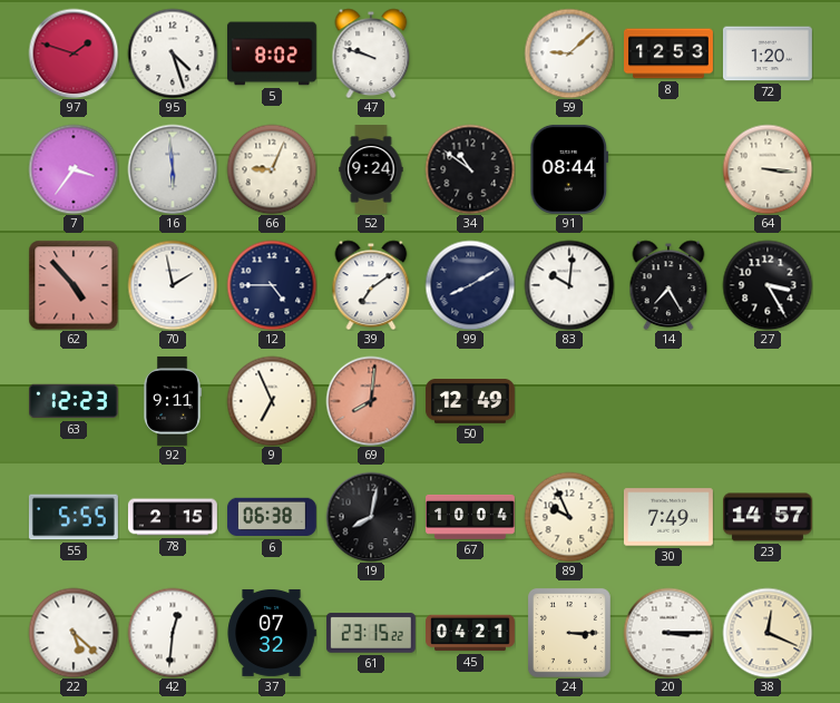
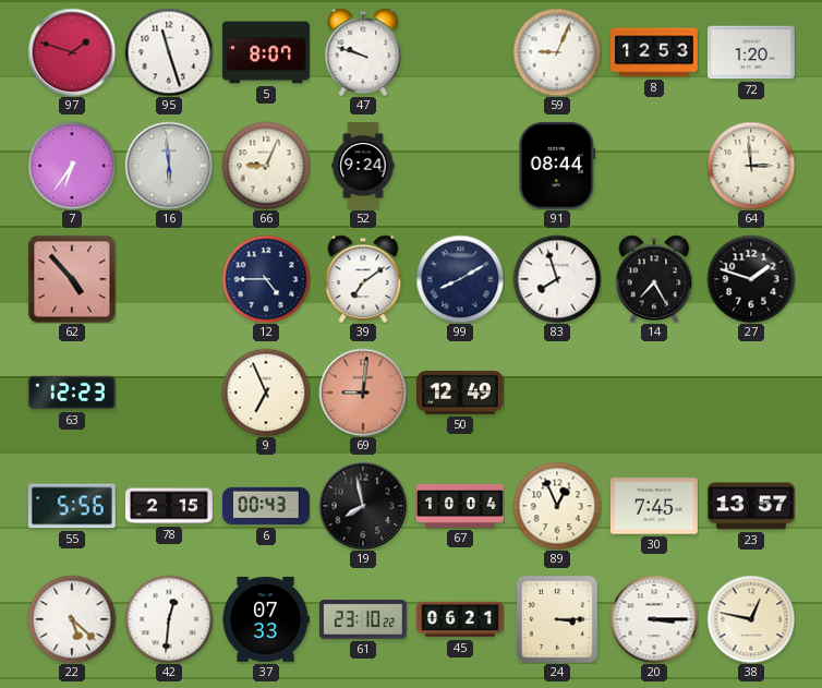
95: 4:27 -> 11:27 (169, 52)
5: 8:02 -> 8:07 (266, 52)
59: 9:08 -> 9:04 (557, 52)
7: 3:36 -> 6:36 (72, 166)
34: 10:51 -> none (470, 169)
64: 3:16 -> 2:59 (751, 166)
70: 1:58 -> none (173, 285)
83: 10:01 -> 7:57 (557, 279)
27: 3:25 -> 1:48 (751, 279)
92: 9:11 -> none (173, 401)
69: 8:01 -> 9:01 (363, 393)
55: 5:55 -> 5:56 (72, 506)
6: 06:38 -> 00:43 (266, 506)
19: 8:02 -> 7:58 (363, 506)
89: 9:56 -> 12:56 (557, 506)
30: 7:49 -> 7:45 (654, 506)
23: 14:57 -> 13:57 (752, 506)
37: 07:32 -> 07:33 (266, 619)
61: 23:15 -> 23:10 (363, 619)
45: 04:21 -> 06:21 (461, 619)
38: 12:19 -> 12:47 (751, 619)
